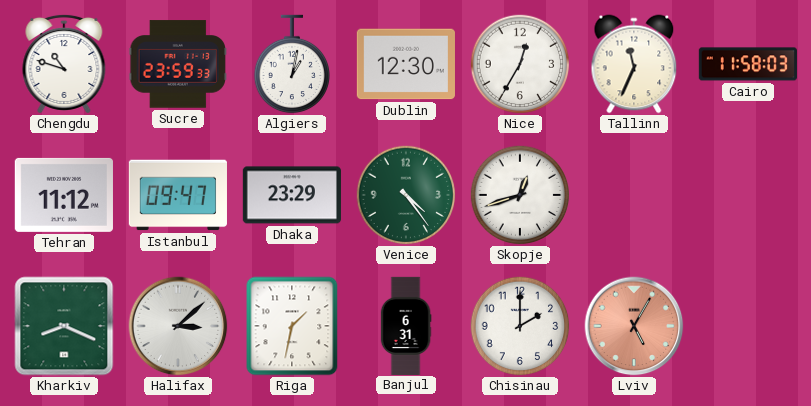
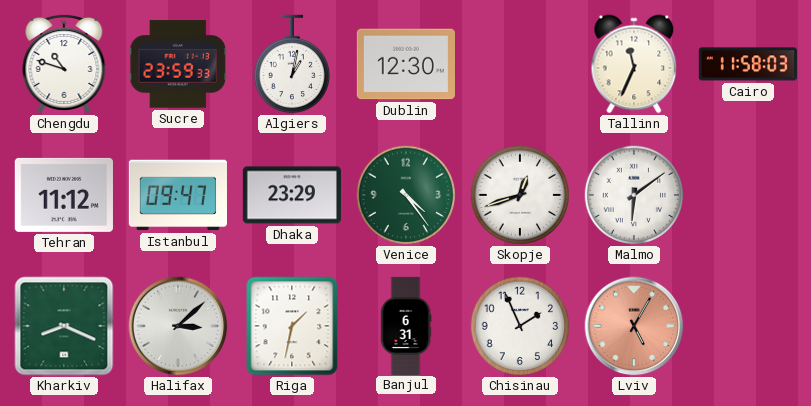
Nice: 12:35 -> none (520, 64)
Malmo: none -> 6:09 (634, 195)
Chisinau: 2:00 -> 1:56 (520, 326)
